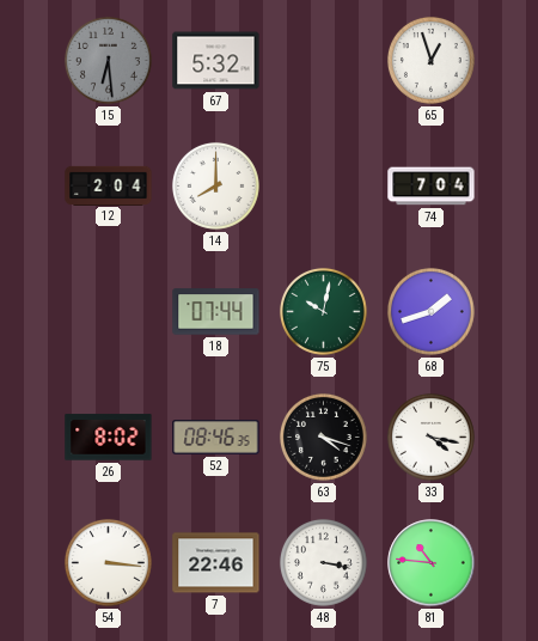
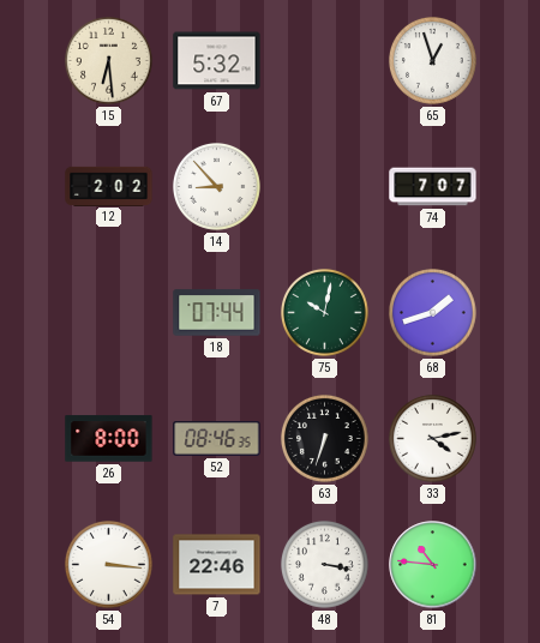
15 dial: grey -> cream (108, 60)
12: 2:04 -> 2:02 (109, 186)
14: 8:00 -> 8:53 (216, 186)
74: 7:04 -> 7:07 (433, 187)
26: 8:02 -> 8:00 (109, 439)
63: 4:18 -> 6:33 (324, 438)
33: 4:17 -> 4:13 (432, 438)
